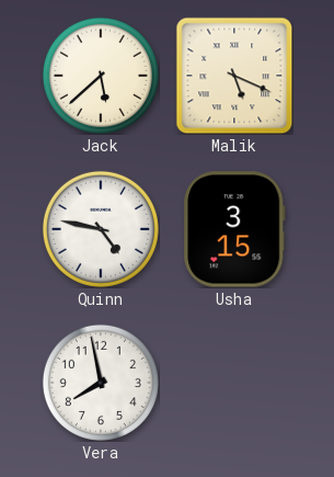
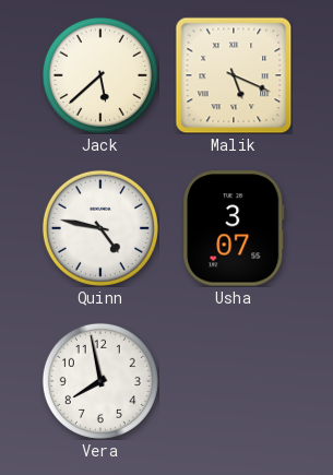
Usha: 3:15 -> 3:07 (234, 228)
